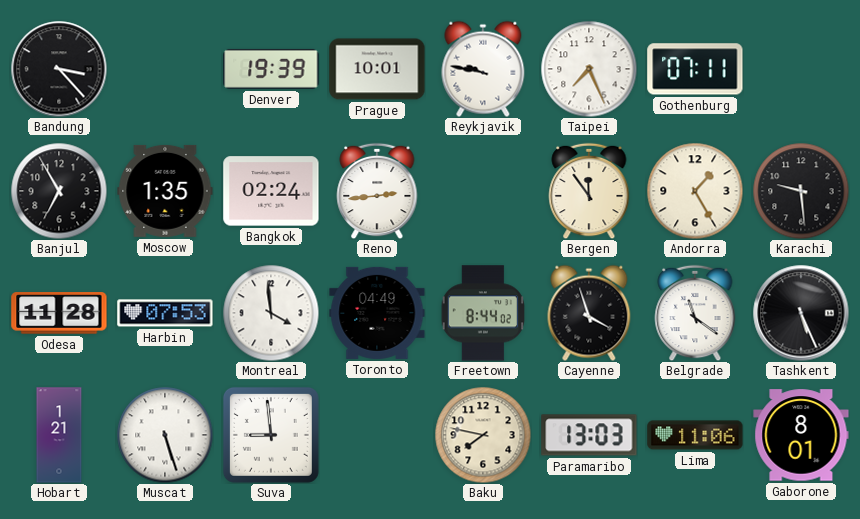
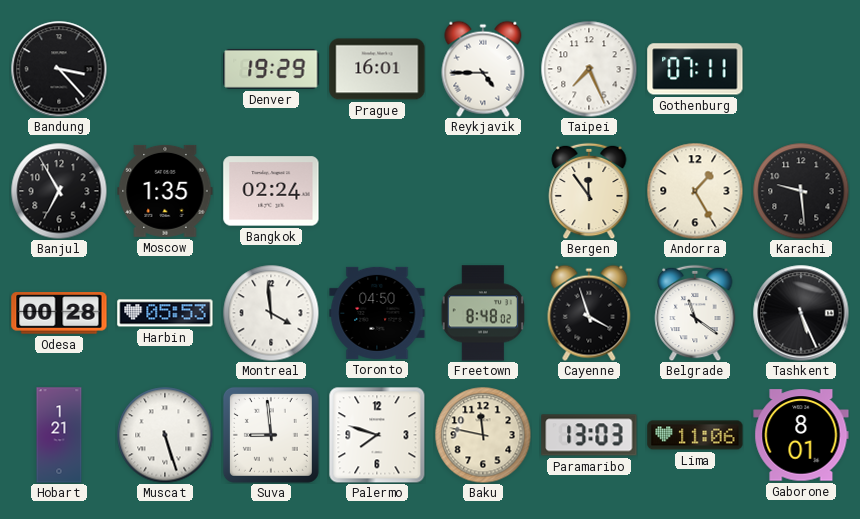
Denver: 19:39 -> 19:29 (271, 69)
Prague: 10:01 -> 16:01 (377, 69)
Reykjavik: 9:47 -> 4:45 (483, 69)
Reno: 2:44 -> none (377, 191)
Odesa: 11:28 -> 00:28 (59, 313)
Harbin: 07:53 -> 05:53 (165, 313)
Toronto: 04:49 -> 04:50 (377, 313)
Freetown: 8:44 -> 8:48 (483, 313)
Palermo: none -> 7:48 (377, 435)
Baku: 7:47 -> 11:47 (483, 435)
